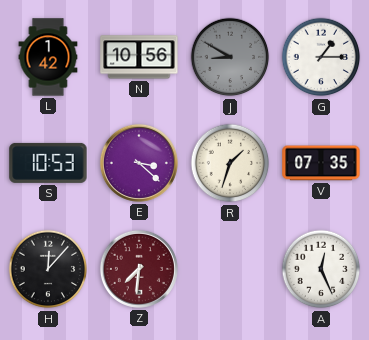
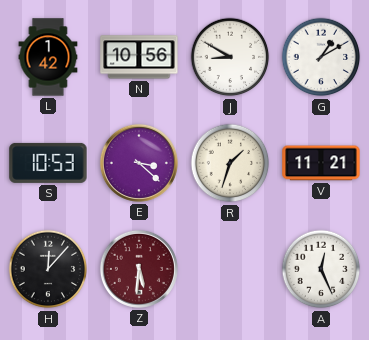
J dial: grey -> white (230, 57)
G: 1:15 -> 1:10 (321, 57)
V: 07:35 -> 11:21 (321, 163)
Z: 7:31 -> 5:31 (139, 269)
